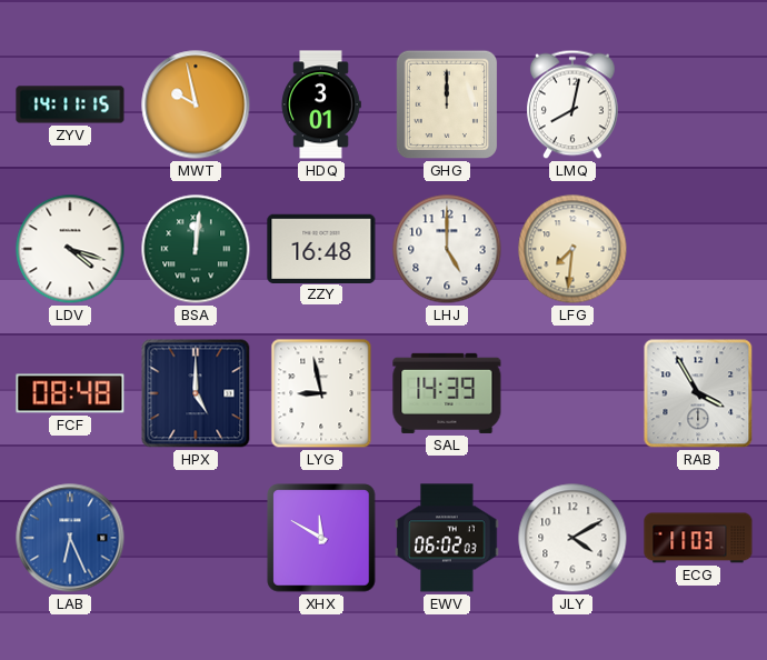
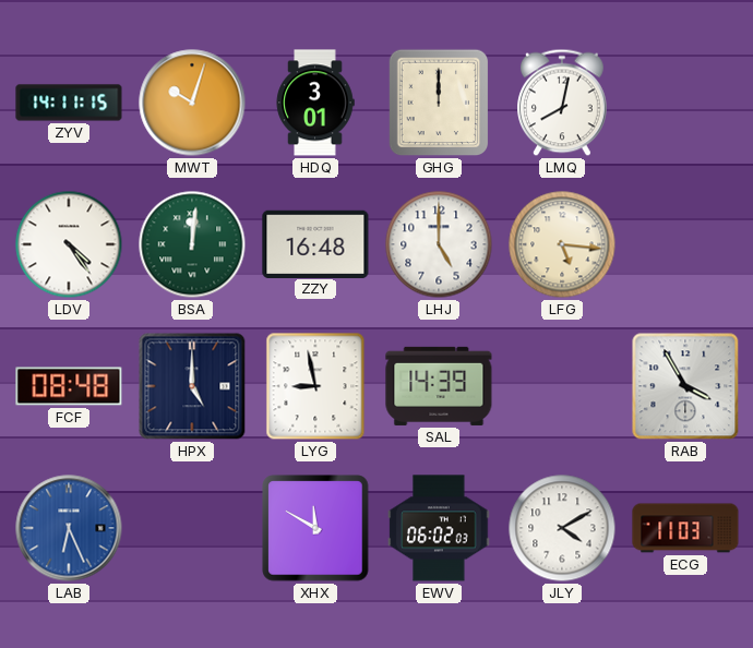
MWT: 9:58 -> 10:03 (192, 103)
LDV: 4:18 -> 4:24 (69, 244)
LFG: 7:31 -> 5:16 (562, 244)
